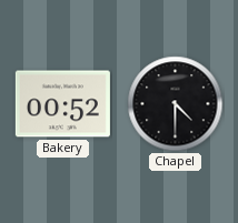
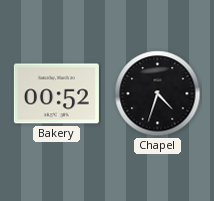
Chapel: 4:30 -> 4:33 (158, 94)
